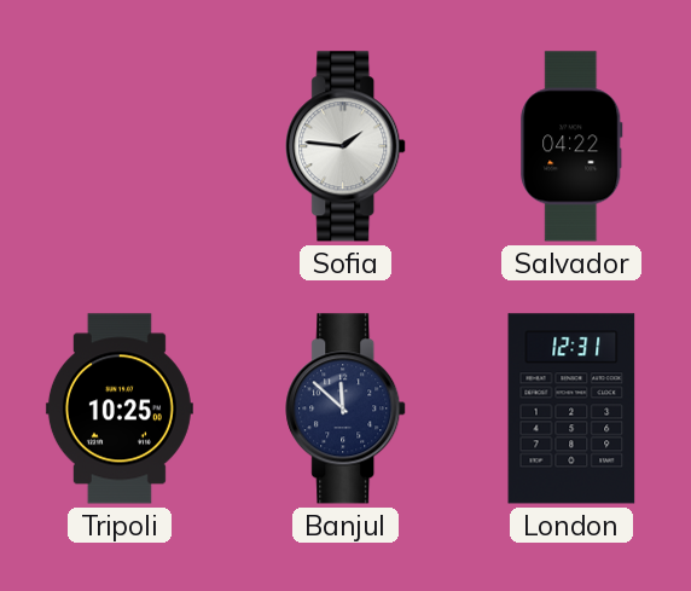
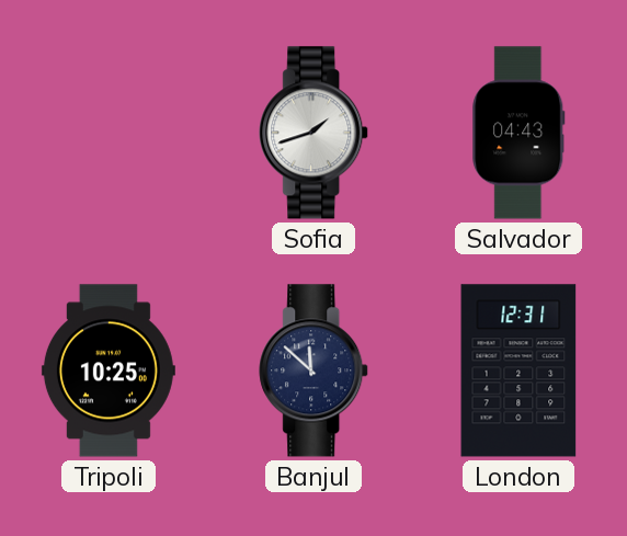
Sofia: 1:46 -> 1:42 (315, 133)
Salvador: 04:22 -> 04:43 (518, 133)
